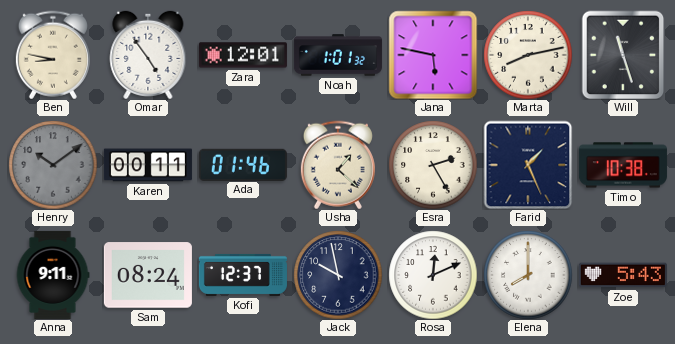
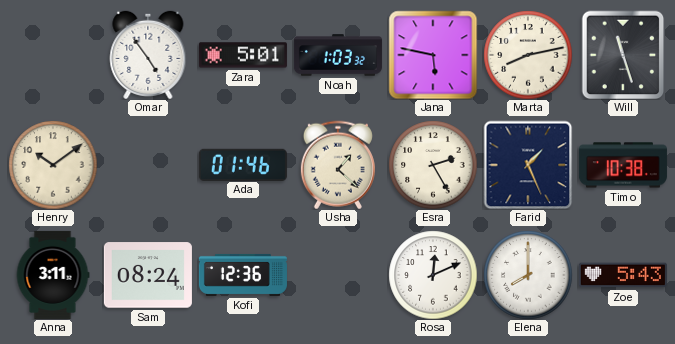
Ben: 8:47 -> none (53, 55)
Zara: 12:01 -> 5:01 (243, 55)
Noah: 1:01 -> 1:03 (338, 55)
Henry dial: grey -> cream (53, 165)
Karen: 00:11 -> none (148, 165)
Anna: 9:11 -> 3:11 (53, 275)
Kofi: 12:37 -> 12:36 (243, 275)
Jack: 9:58 -> none (338, 275)
